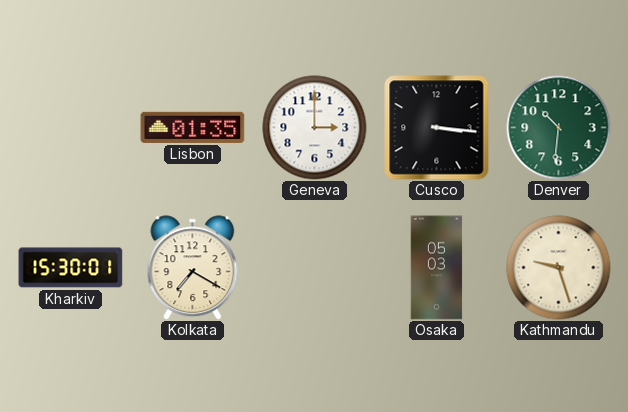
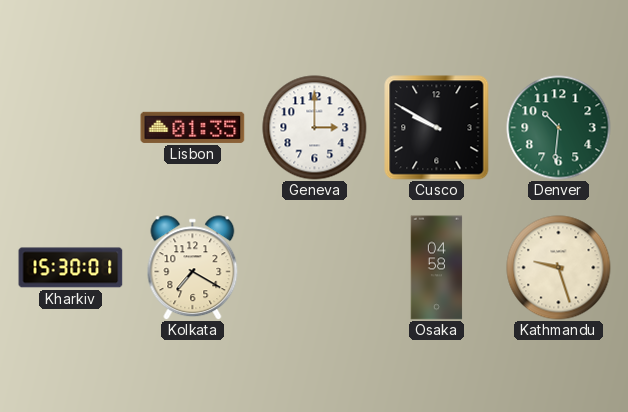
Cusco: 3:16 -> 9:50 (437, 128)
Osaka: 05:03 -> 04:58 (437, 268)
